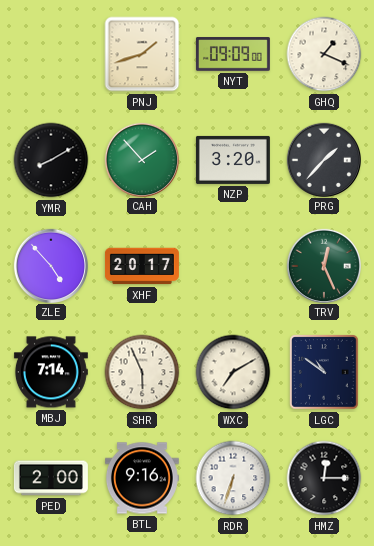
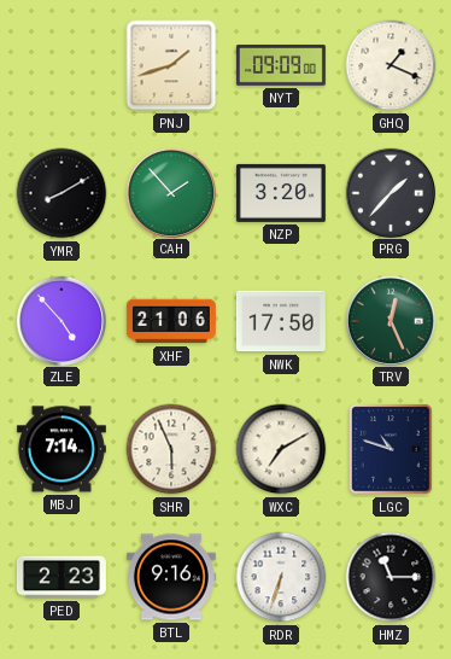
XHF: 20:17 -> 21:06 (171, 321)
NWK: none -> 17:50 (281, 321)
LGC: 10:51 -> 10:48 (391, 449)
PED: 2:00 -> 2:23 (61, 577)
HMZ: 12:15 -> 11:15 (391, 577)
